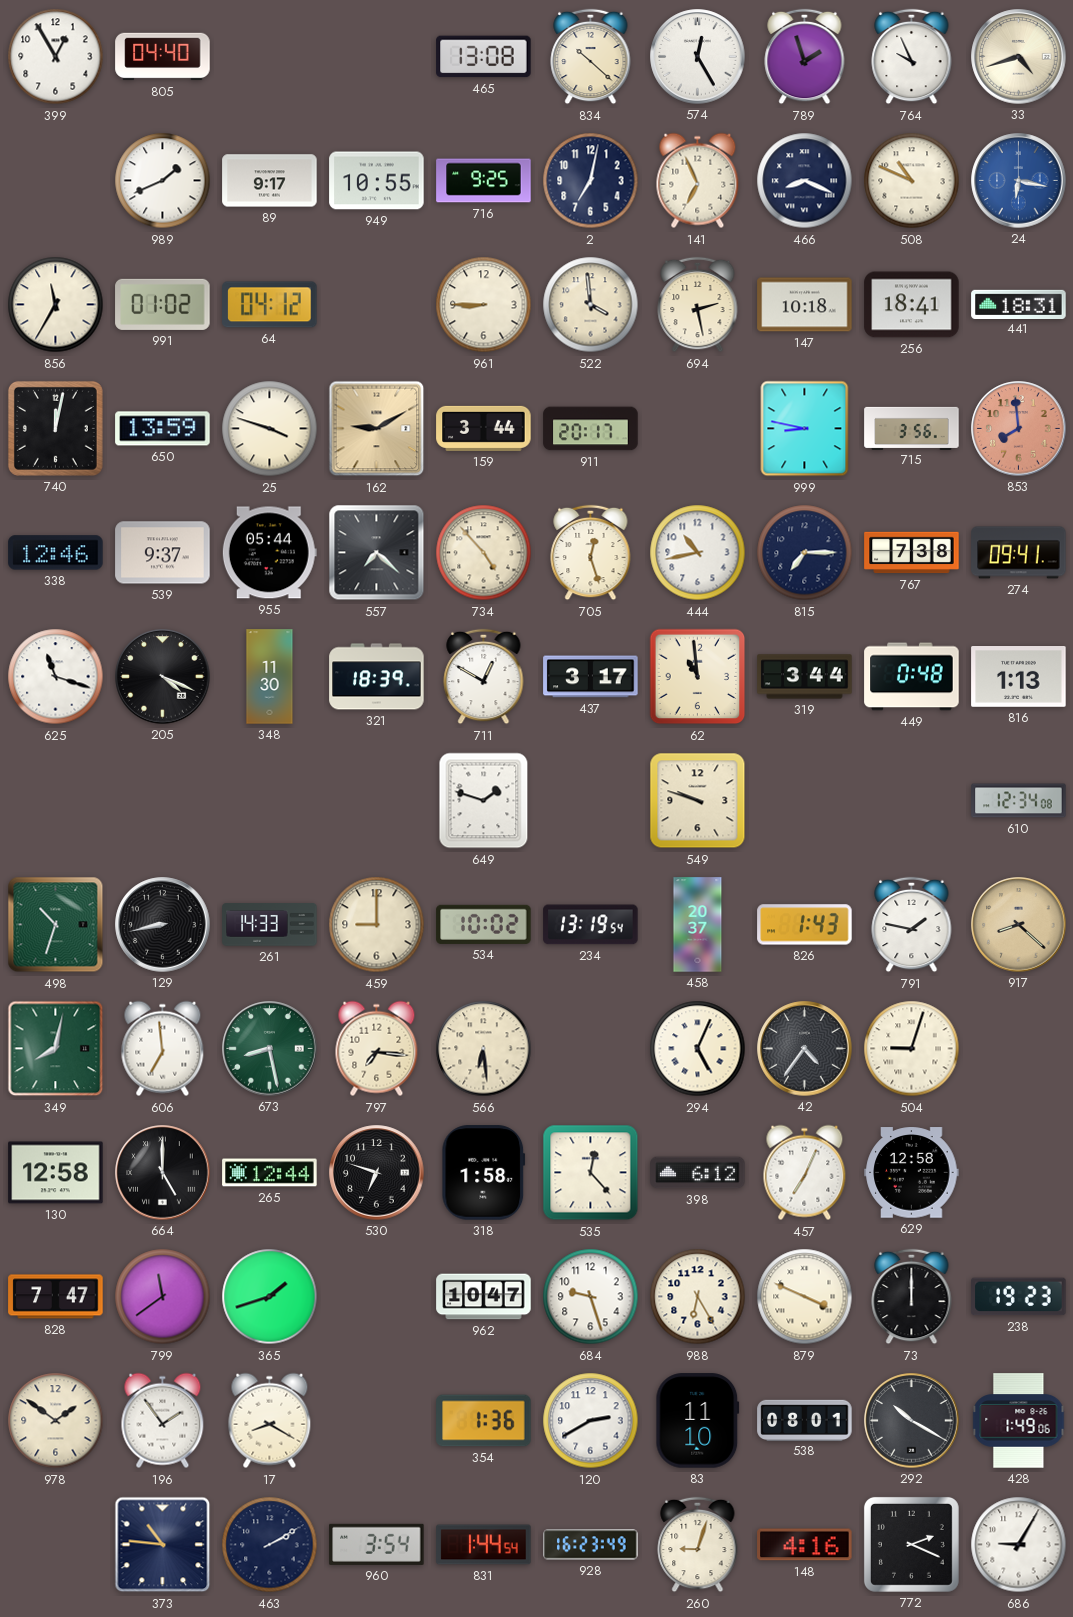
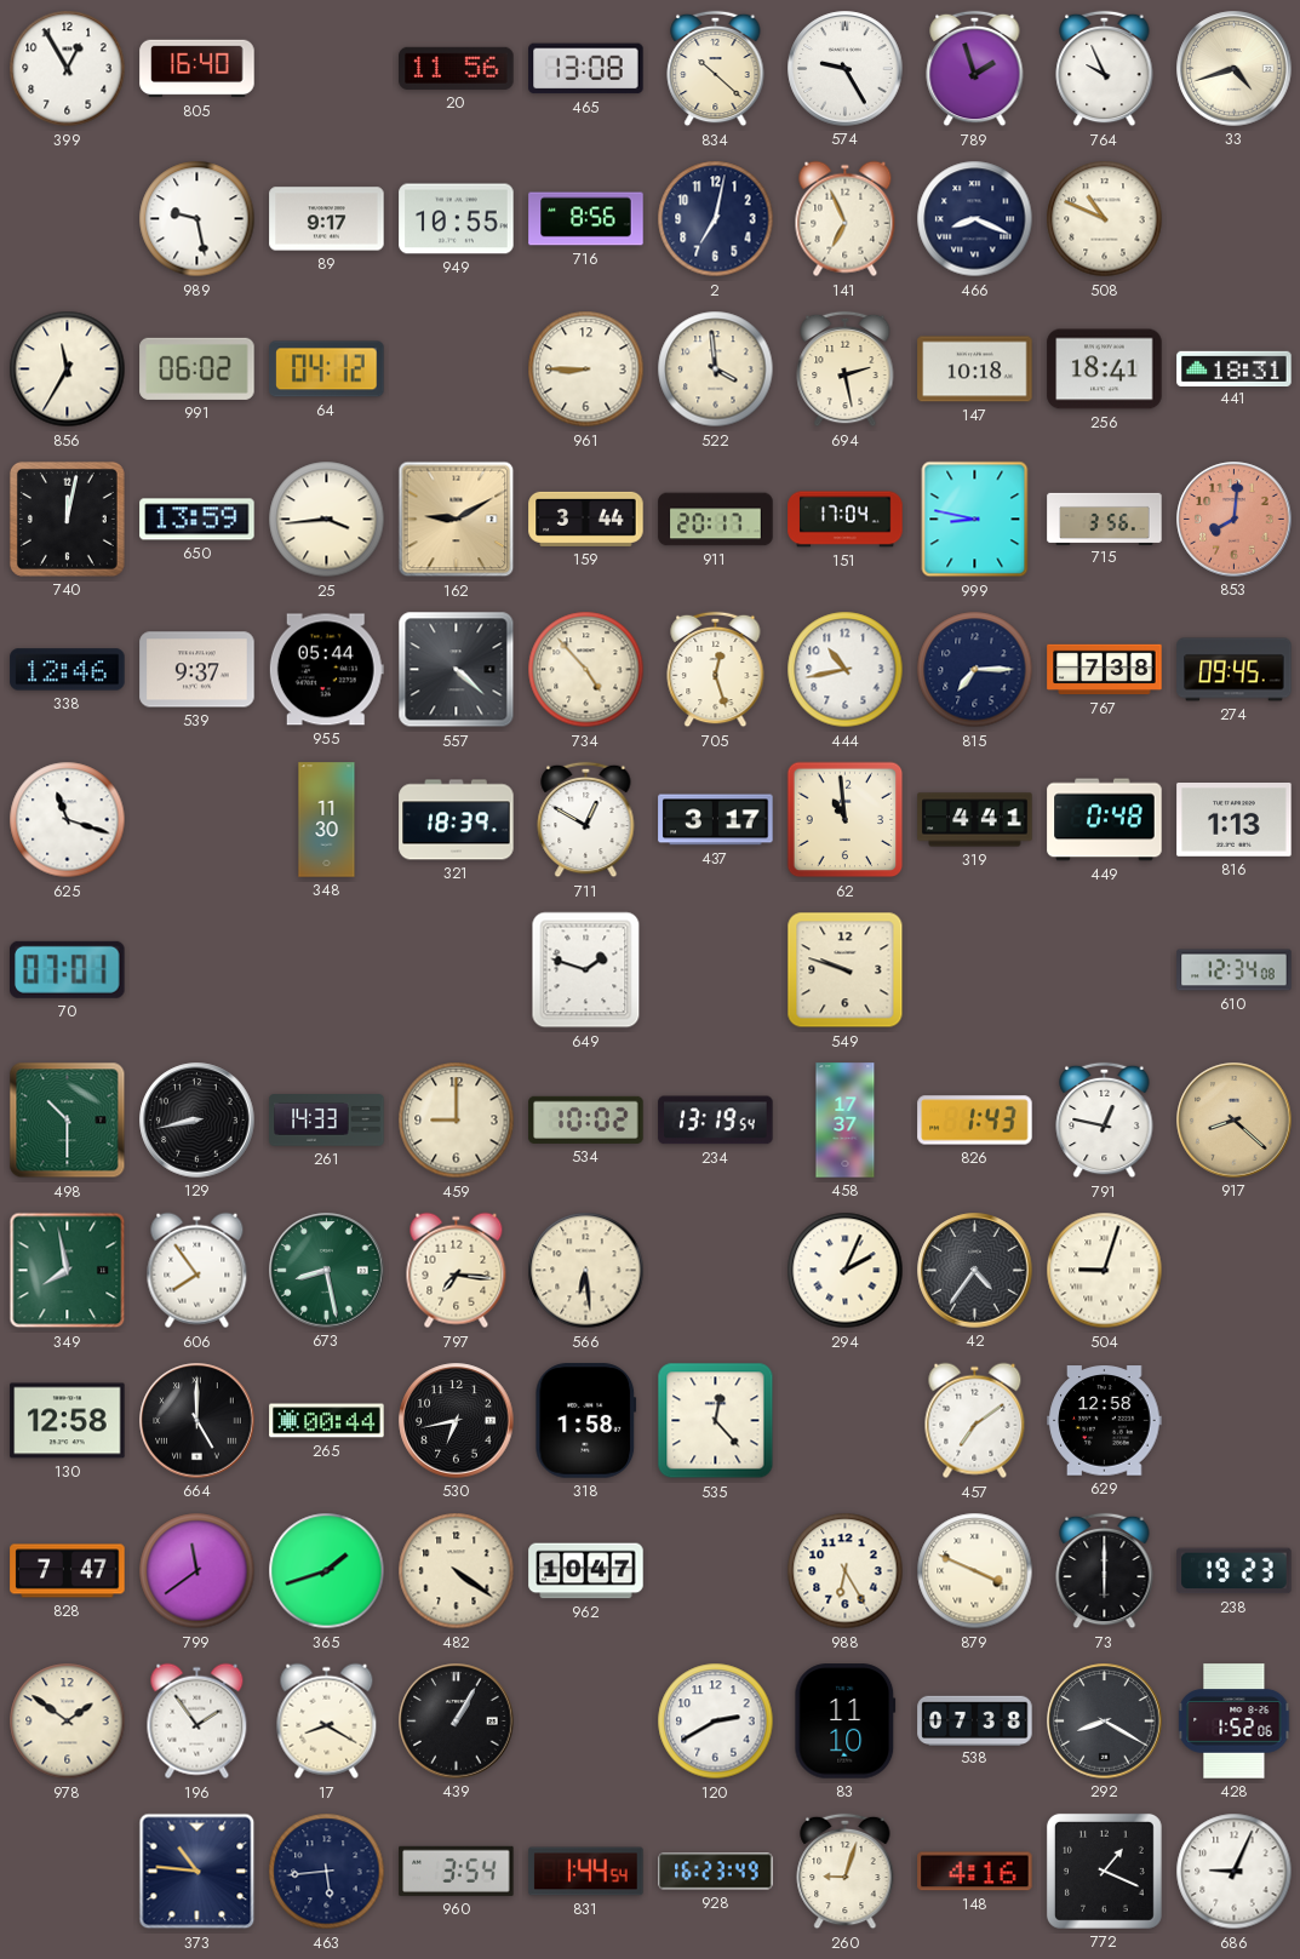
805: 04:40 -> 16:40 (197, 69)
20: none -> 11:56 (457, 68)
574: 12:25 -> 9:25 (846, 69)
989: 1:41 -> 9:28 (197, 219)
716: 9:25 -> 8:56 (586, 219)
24: 6:17 -> none (1019, 181)
991: 01:02 -> 06:02 (197, 368)
25: 3:48 -> 3:44 (327, 520)
151: none -> 17:04 (846, 520)
853: 7:59 -> 8:01 (1235, 520)
557: 7:22 -> 4:22 (457, 670)
274: 09:41 -> 09:45 (1235, 670)
205: 4:19 -> none (163, 677)
319: 3:44 -> 4:41 (975, 820)
70: none -> 07:01 (68, 969)
498: 10:33 -> 10:30 (68, 1121)
458: 20:37 -> 17:37 (846, 1121)
791: 1:47 -> 12:47 (1105, 1121)
349: 8:02 -> 7:58 (68, 1271)
606: 6:59 -> 7:54 (197, 1271)
294: 5:04 -> 2:04 (846, 1271)
265: 12:44 -> 00:44 (327, 1421)
530: 6:48 -> 6:43 (457, 1421)
398: 6:12 -> none (698, 1173)
457: 7:04 -> 7:09 (975, 1421)
482: none -> 4:21 (457, 1571)
684: 9:27 -> none (591, 1297)
73: 12:00 -> 6:00 (1105, 1571)
439: none -> 1:05 (457, 1722)
354: 1:36 -> none (484, 1421)
538: 08:01 -> 07:38 (975, 1720)
292: 10:20 -> 8:20 (1105, 1722)
428: 1:49 -> 1:52 (1235, 1722)
463: 2:10 -> 5:44 (327, 1872)
772: 2:19 -> 1:19 (1104, 1871)
686: 9:05 -> 9:04 (1235, 1872)
